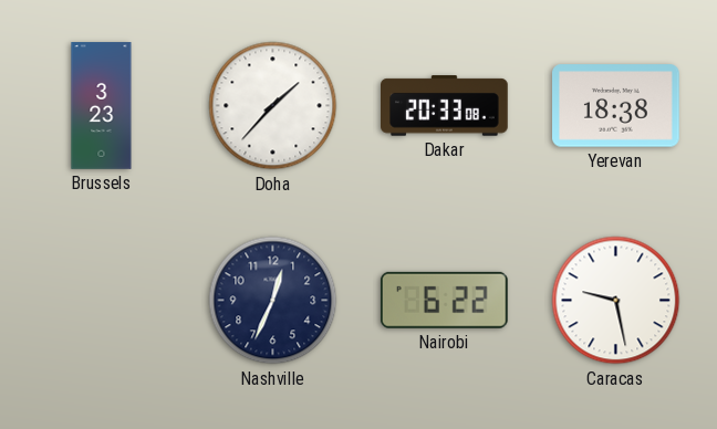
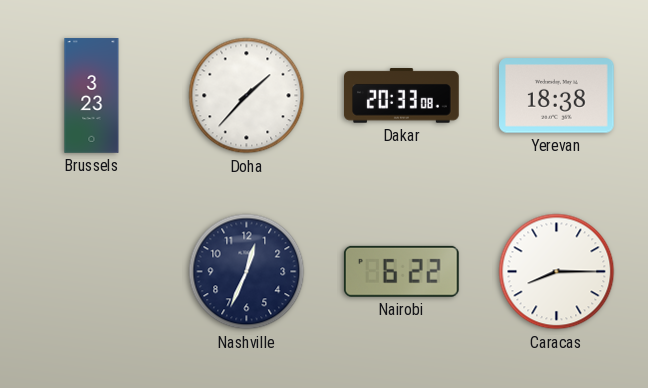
Caracas: 9:28 -> 8:15 (557, 272)
